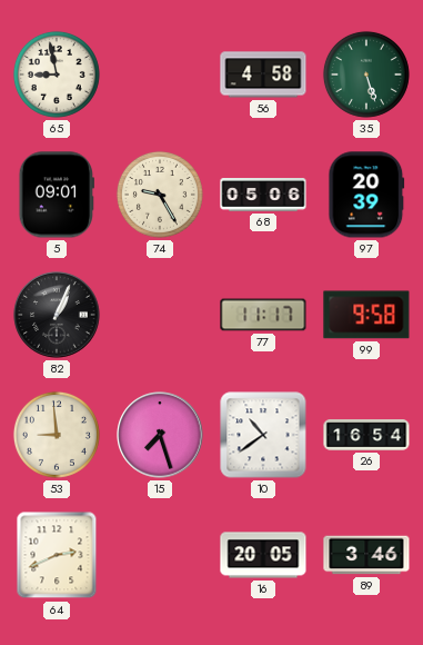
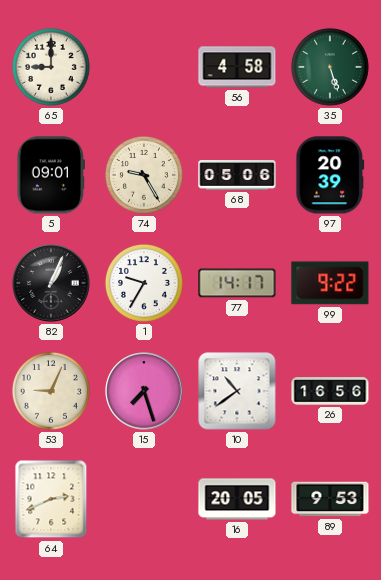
65: 8:58 -> 9:00 (51, 67)
1: none -> 9:35 (144, 283)
77: 11:17 -> 14:17 (237, 283)
99: 9:58 -> 9:22 (330, 283)
53: 8:59 -> 9:04 (51, 391)
26: 16:54 -> 16:56 (330, 391)
89: 3:46 -> 9:53 (330, 499)
